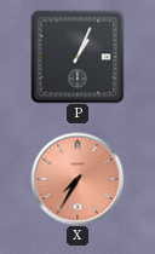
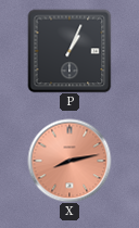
X: 7:35 -> 8:13 (69, 161)
